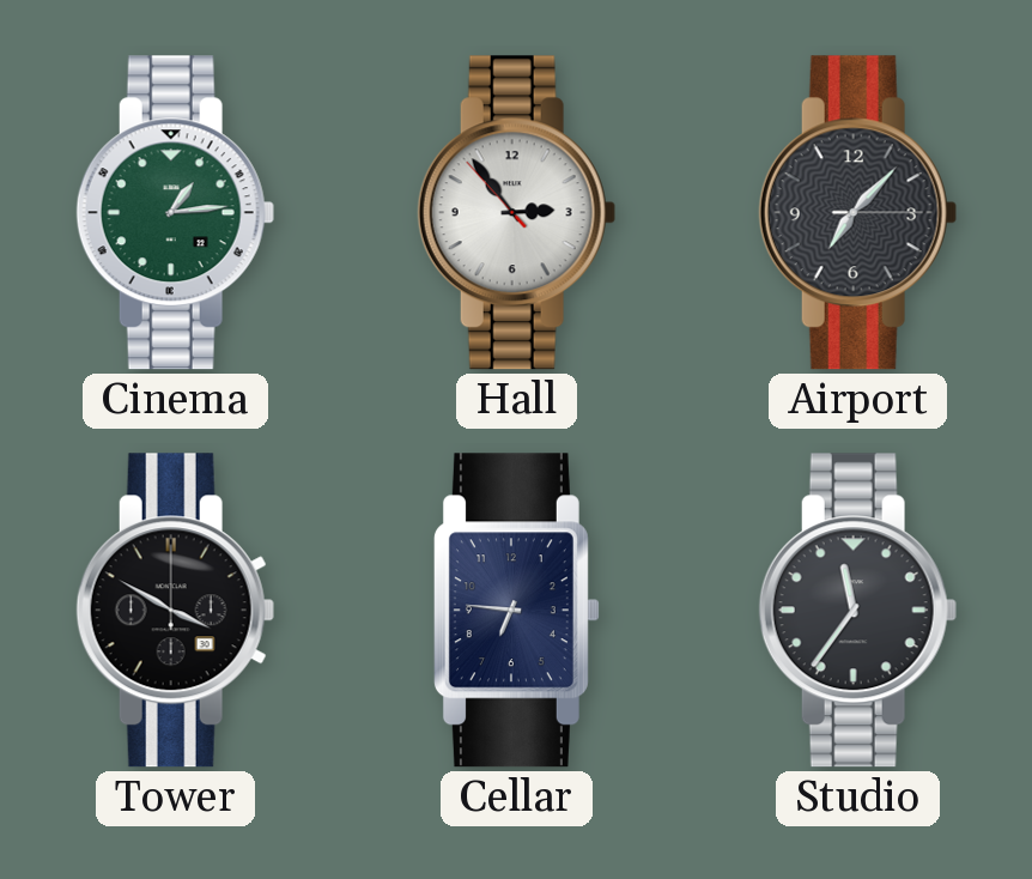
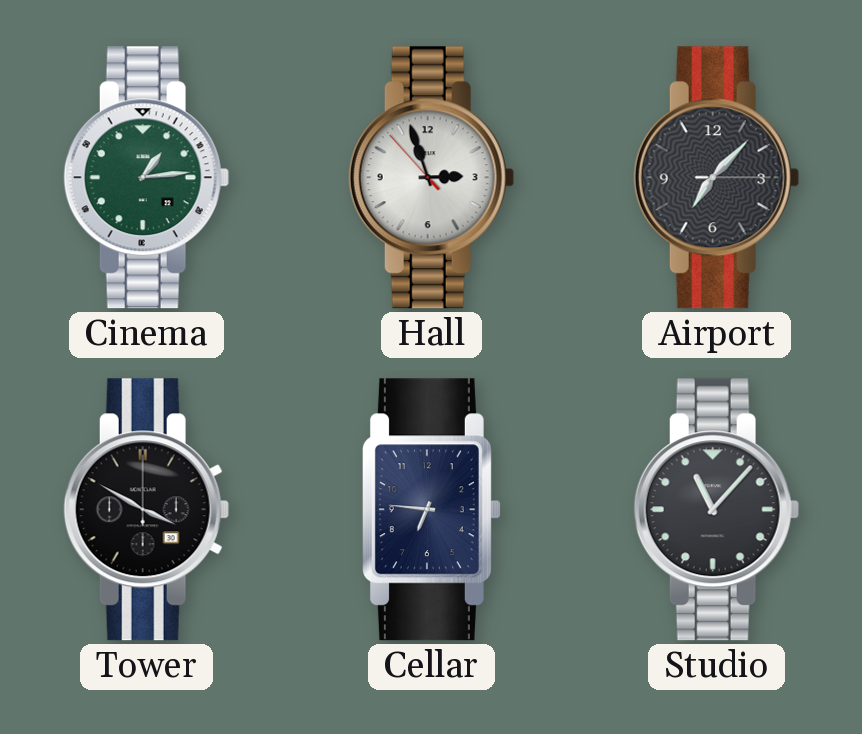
Hall: 2:53 -> 2:56 (431, 178)
Studio: 11:36 -> 11:07 (716, 510)
